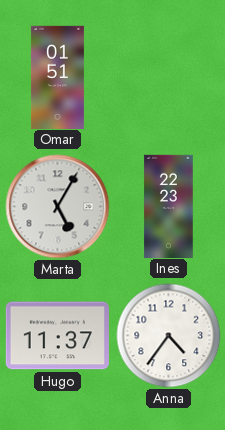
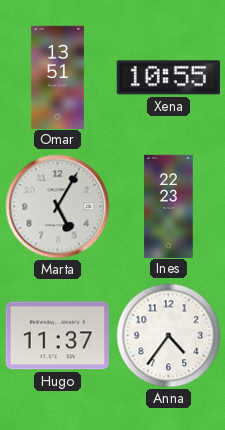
Omar: 01:51 -> 13:51 (57, 77)
Xena: none -> 10:55 (168, 78)
